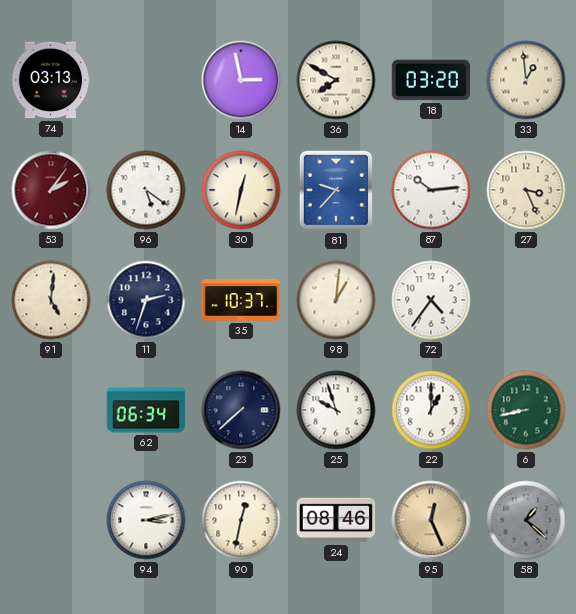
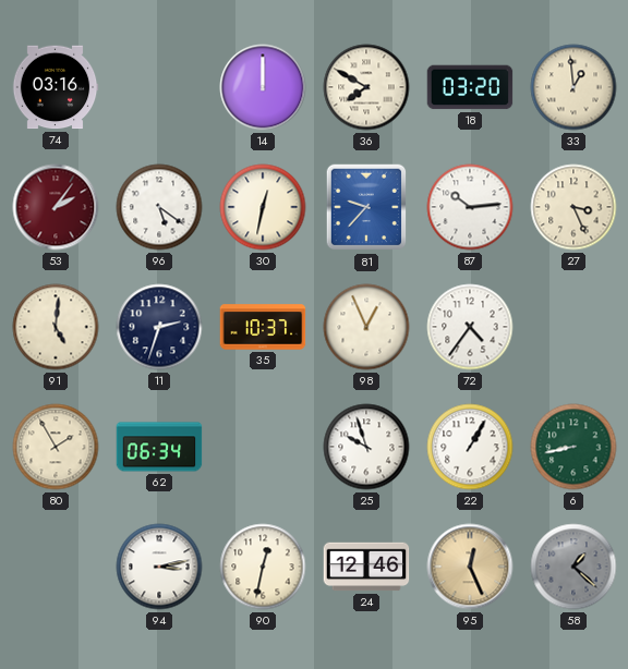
74: 03:13 -> 03:16 (56, 87)
14: 2:58 -> 12:00 (263, 87)
98: 1:01 -> 12:56 (366, 327)
80: none -> 1:55 (56, 447)
23: 7:38 -> none (241, 410)
22: 1:00 -> 1:05 (470, 447)
24: 08:46 -> 12:46 (366, 567)
